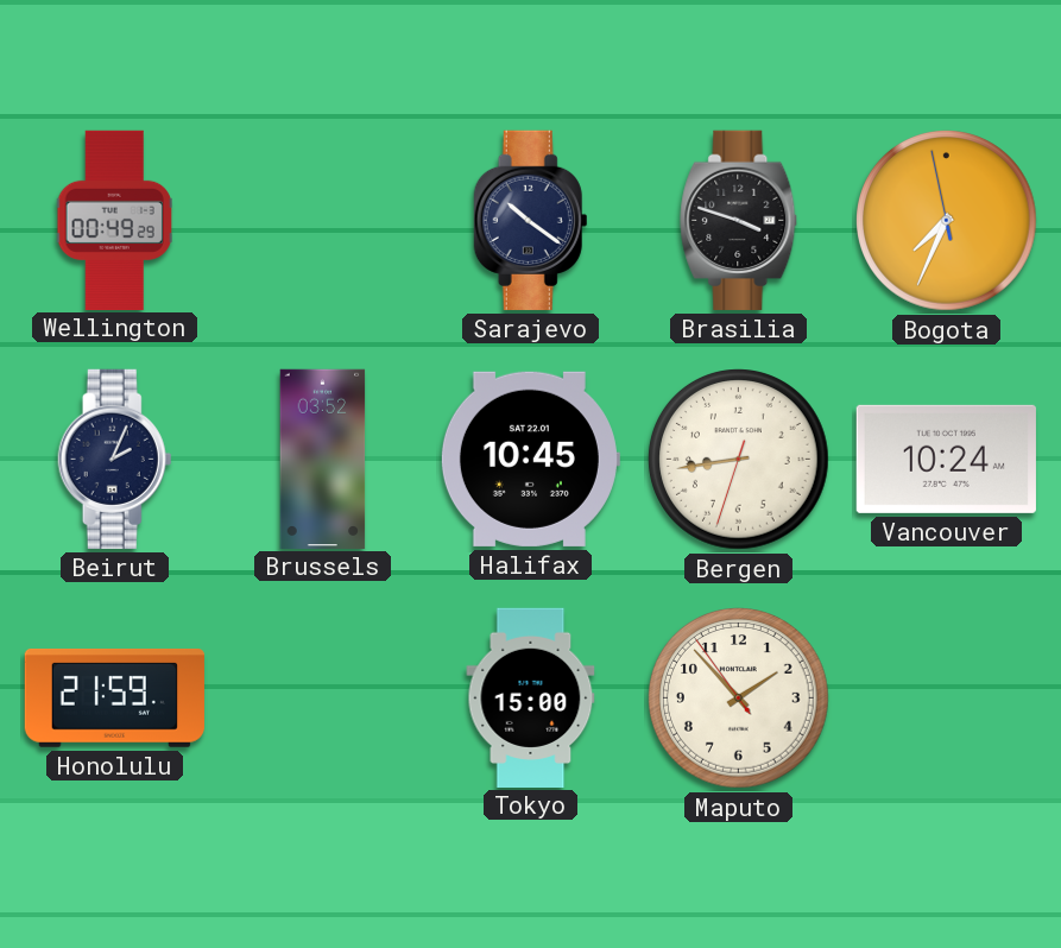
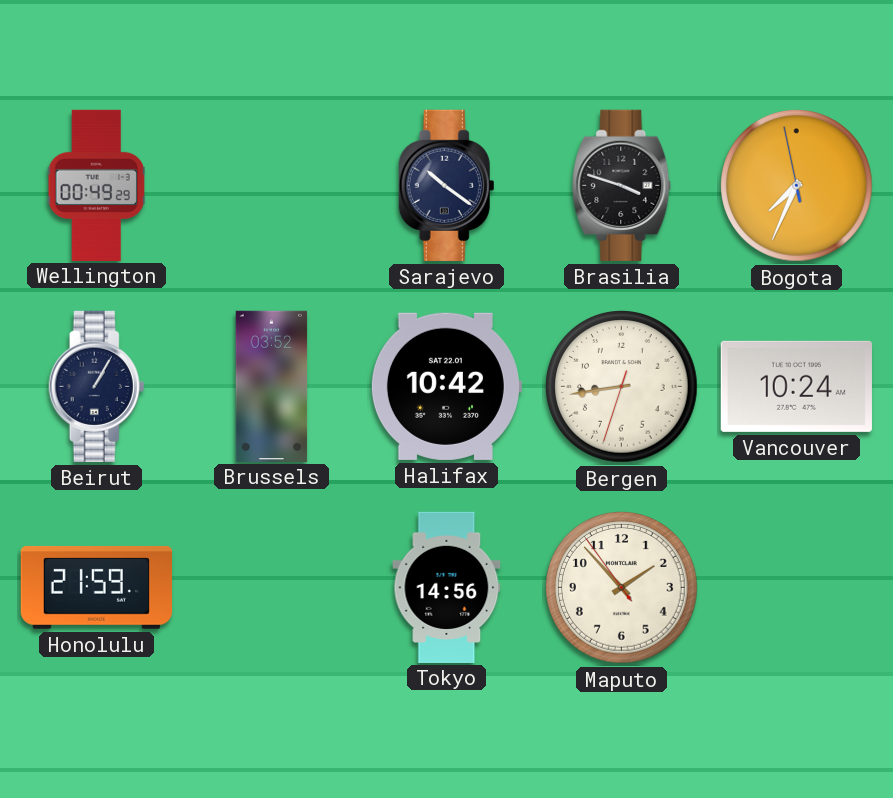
Beirut: 2:04 -> 1:05 (97, 386)
Halifax: 10:45 -> 10:42 (446, 386)
Tokyo: 15:00 -> 14:56 (447, 587)
